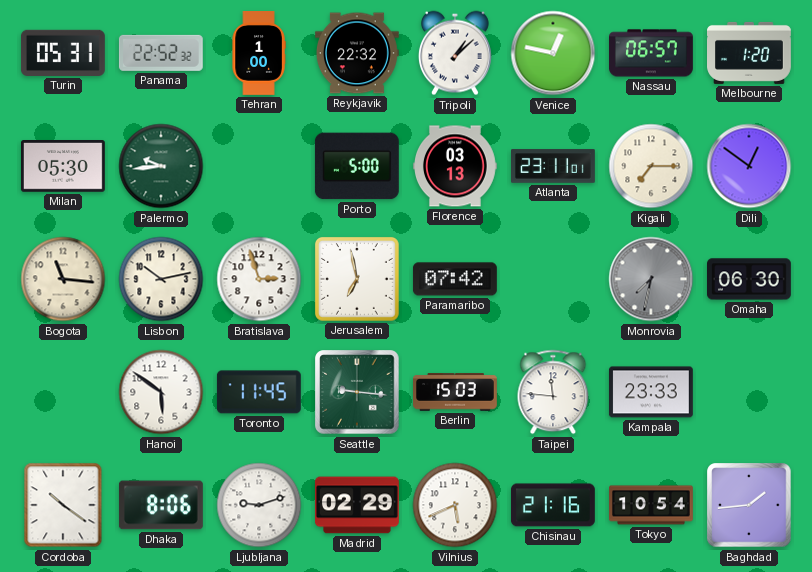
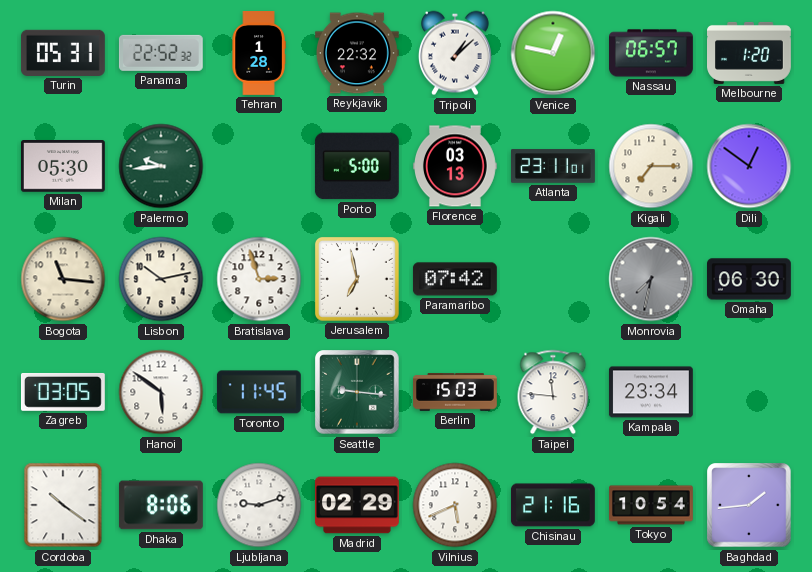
Tehran: 1:00 -> 1:28 (259, 54)
Zagreb: none -> 03:05 (63, 392)
Kampala: 23:33 -> 23:34 (651, 392)
